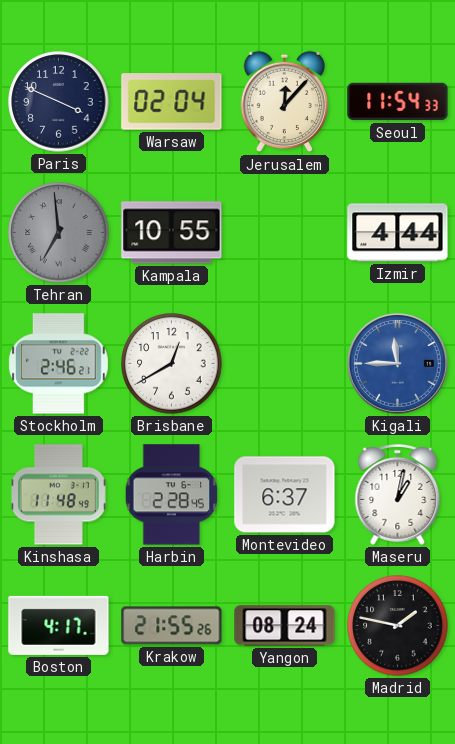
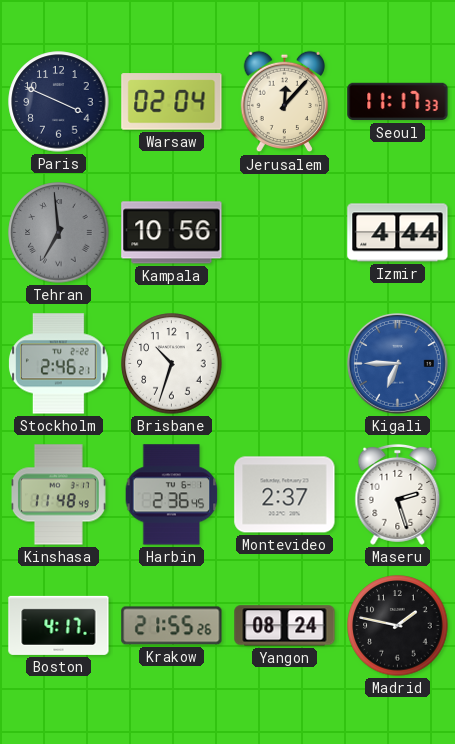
Seoul: 11:54 -> 11:17 (398, 102)
Kampala: 10:55 -> 10:56 (172, 233)
Brisbane: 12:40 -> 10:33 (172, 364)
Kigali: 11:45 -> 6:45 (397, 363)
Harbin: 2:28 -> 2:36 (172, 495)
Montevideo: 6:37 -> 2:37 (285, 495)
Maseru: 1:02 -> 2:27 (398, 494)
